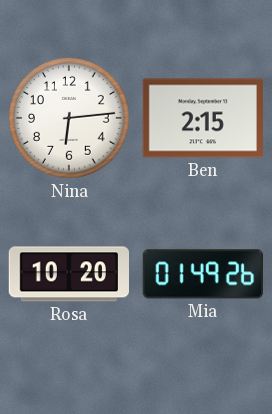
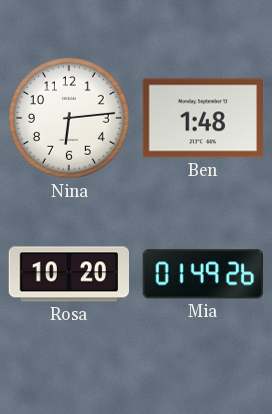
Ben: 2:15 -> 1:48 (202, 118)
